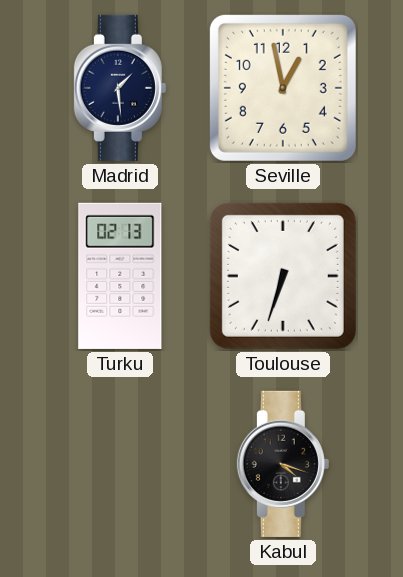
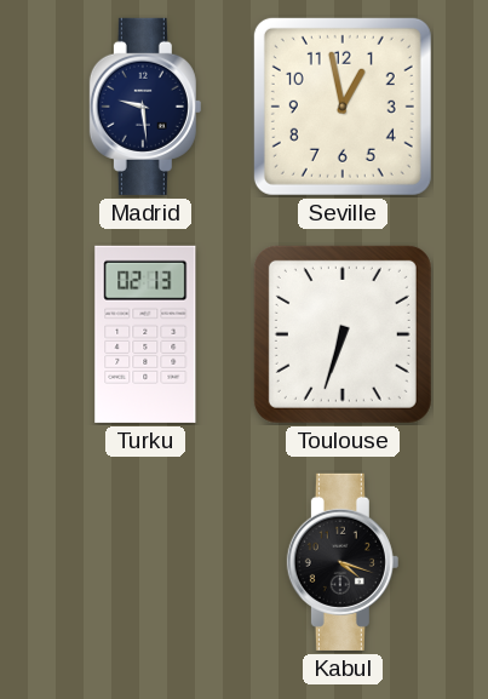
Madrid: 1:29 -> 9:29 (145, 107)
